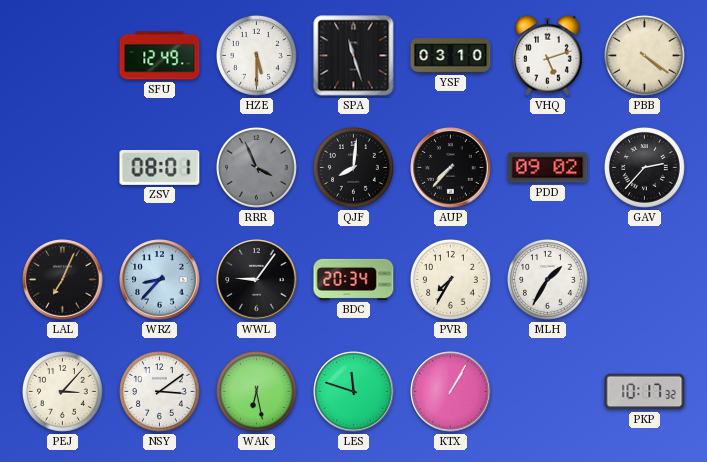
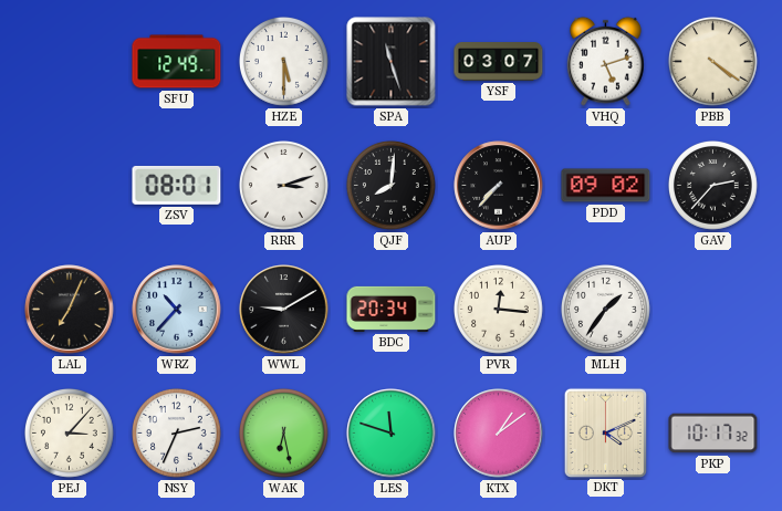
YSF: 03:10 -> 03:07 (499, 62)
RRR: 3:56 -> 3:12 (284, 186)
RRR dial: grey -> white (284, 186)
WRZ: 8:37 -> 10:37 (177, 310)
WWL: 9:06 -> 9:10 (284, 310)
PVR: 7:35 -> 12:16 (499, 310)
MLH: 1:35 -> 1:36 (606, 310)
NSY: 3:09 -> 2:34 (177, 434)
KTX: 1:05 -> 1:09 (499, 434)
DKT: none -> 4:11 (605, 432)
